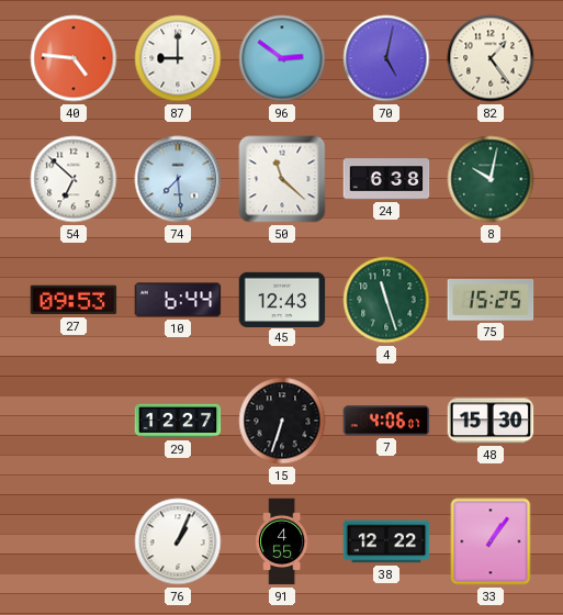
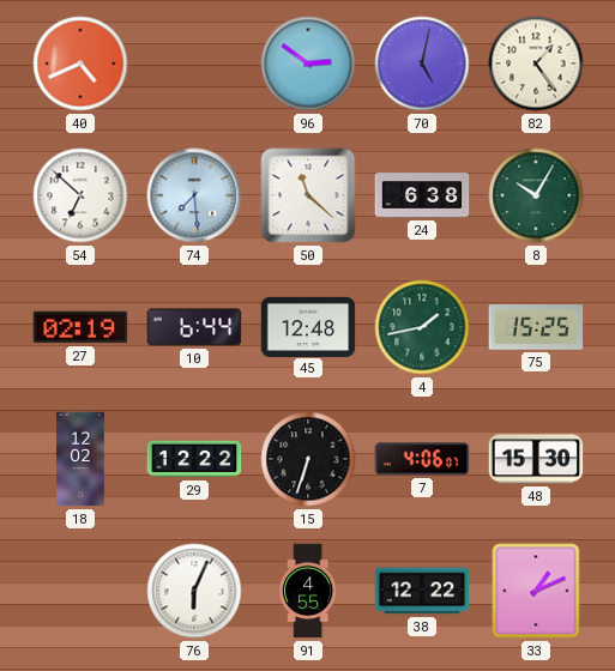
40: 4:46 -> 4:41 (80, 64)
87: 9:00 -> none (178, 58)
8: 10:02 -> 10:05 (536, 195)
27: 09:53 -> 02:19 (80, 327)
45: 12:43 -> 12:48 (308, 326)
4: 11:27 -> 1:43 (422, 327)
18: none -> 12:02 (80, 459)
29: 12:27 -> 12:22 (194, 459)
76: 1:04 -> 6:04 (194, 591)
33: 1:06 -> 1:11 (536, 591)
